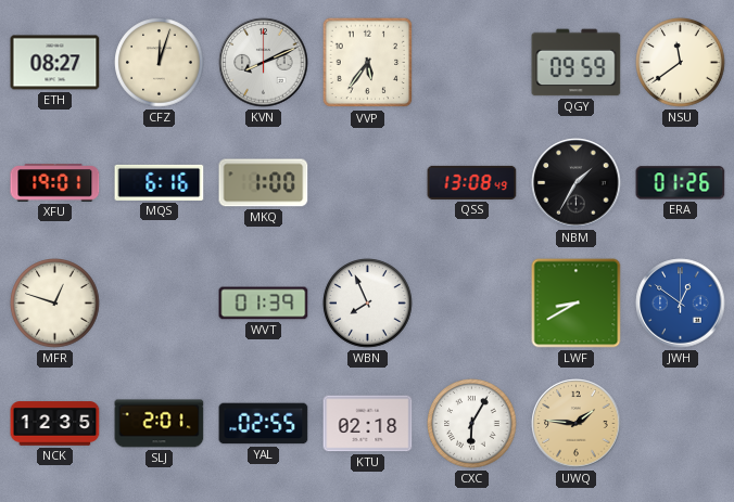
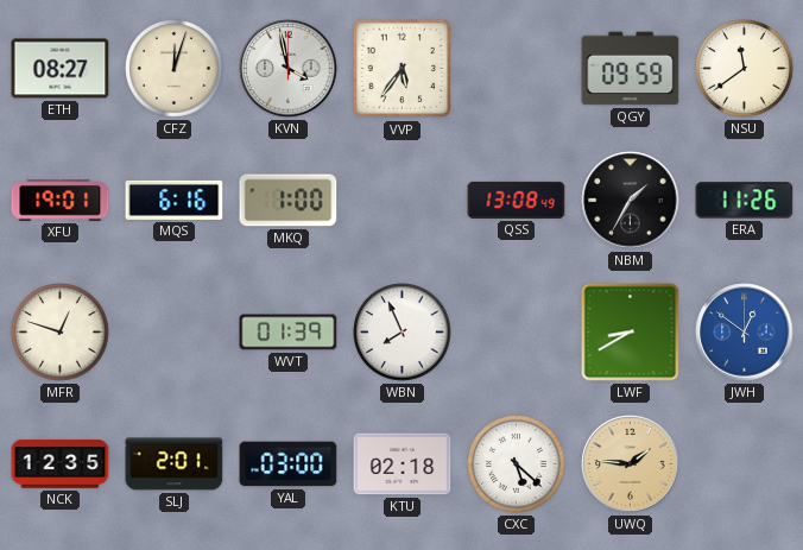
KVN: 8:11 -> 3:58 (289, 69)
ERA: 01:26 -> 11:26 (745, 201)
YAL: 02:55 -> 03:00 (289, 464)
CXC: 6:05 -> 5:22 (517, 464)
